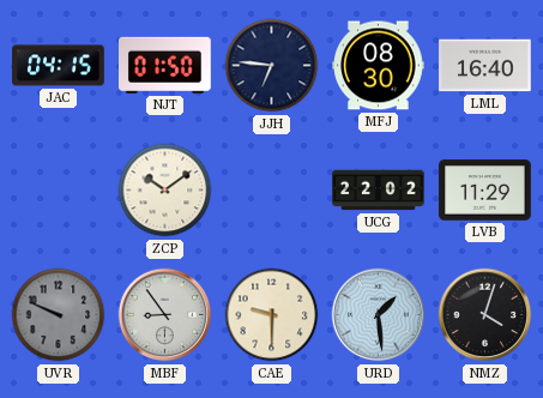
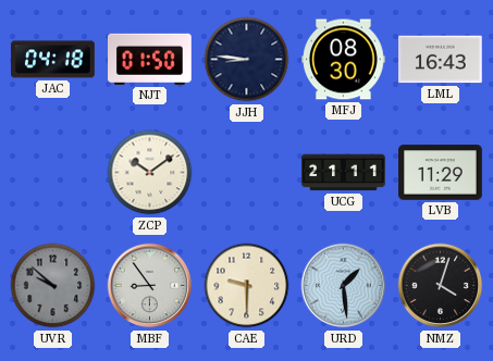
JAC: 04:15 -> 04:18 (53, 60)
JJH: 6:46 -> 8:46 (247, 60)
LML: 16:40 -> 16:43 (441, 60)
UCG: 22:02 -> 21:11 (344, 173)
UVR: 9:49 -> 9:52 (53, 286)
